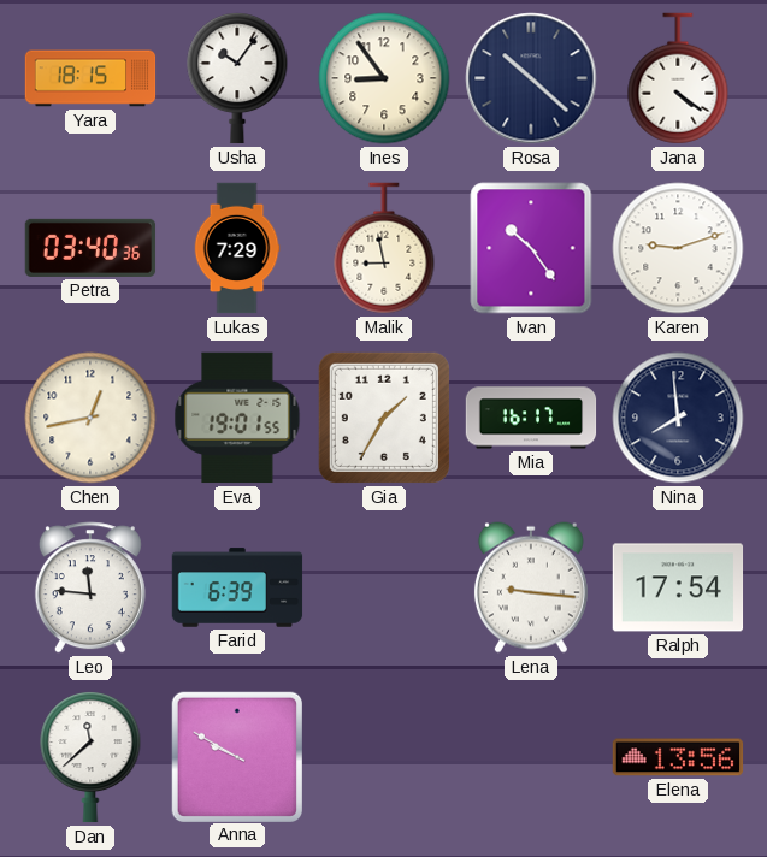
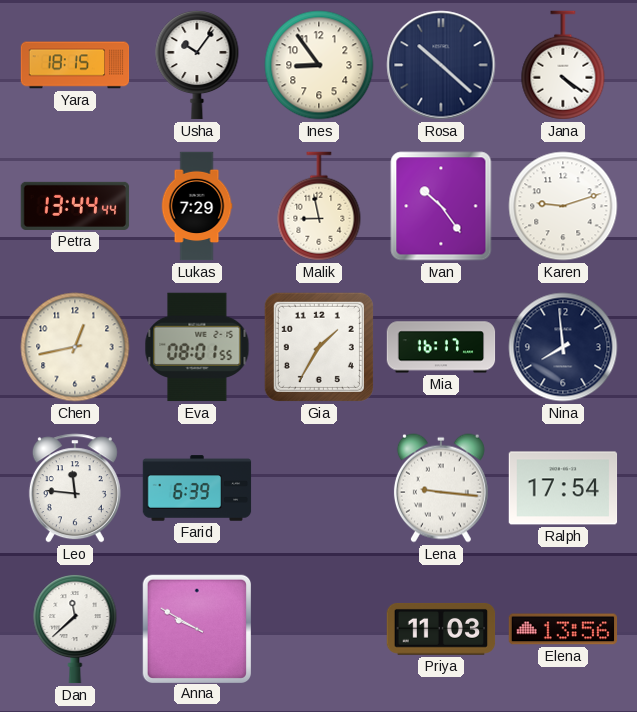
Petra: 03:40 -> 13:44 (75, 206)
Eva: 19:01 -> 08:01 (197, 347)
Priya: none -> 11:03 (441, 629)
